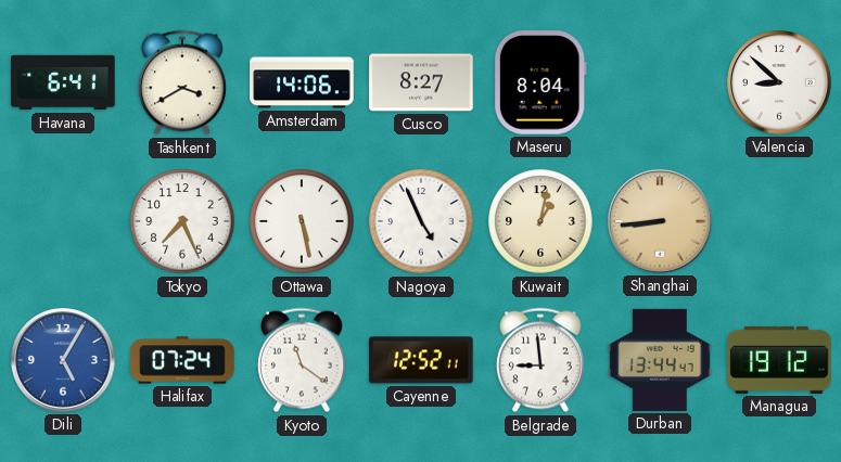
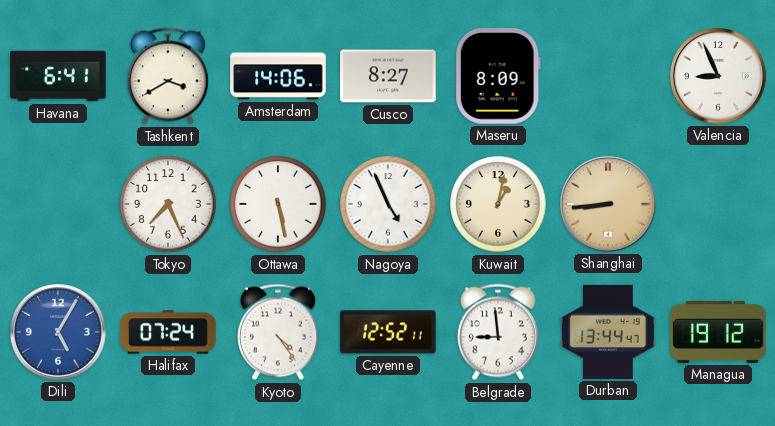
Maseru: 8:04 -> 8:09 (498, 76)
Valencia: 8:52 -> 8:56 (718, 76)
Kyoto: 11:21 -> 4:24 (278, 332)
